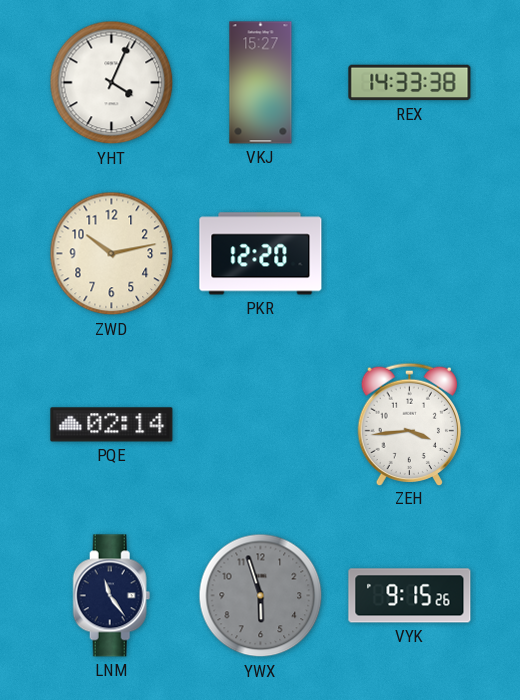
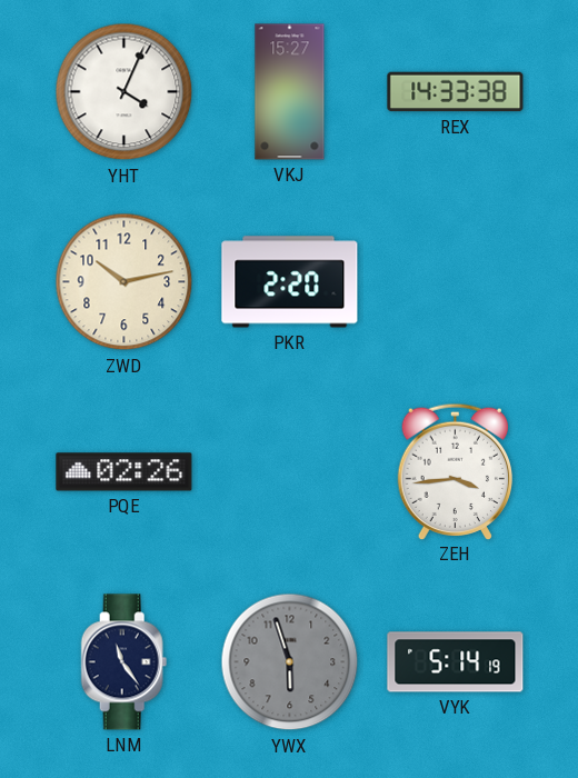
PKR: 12:20 -> 2:20 (290, 282)
PQE: 02:14 -> 02:26 (124, 472)
VYK: 9:15 -> 5:14 (456, 662)
